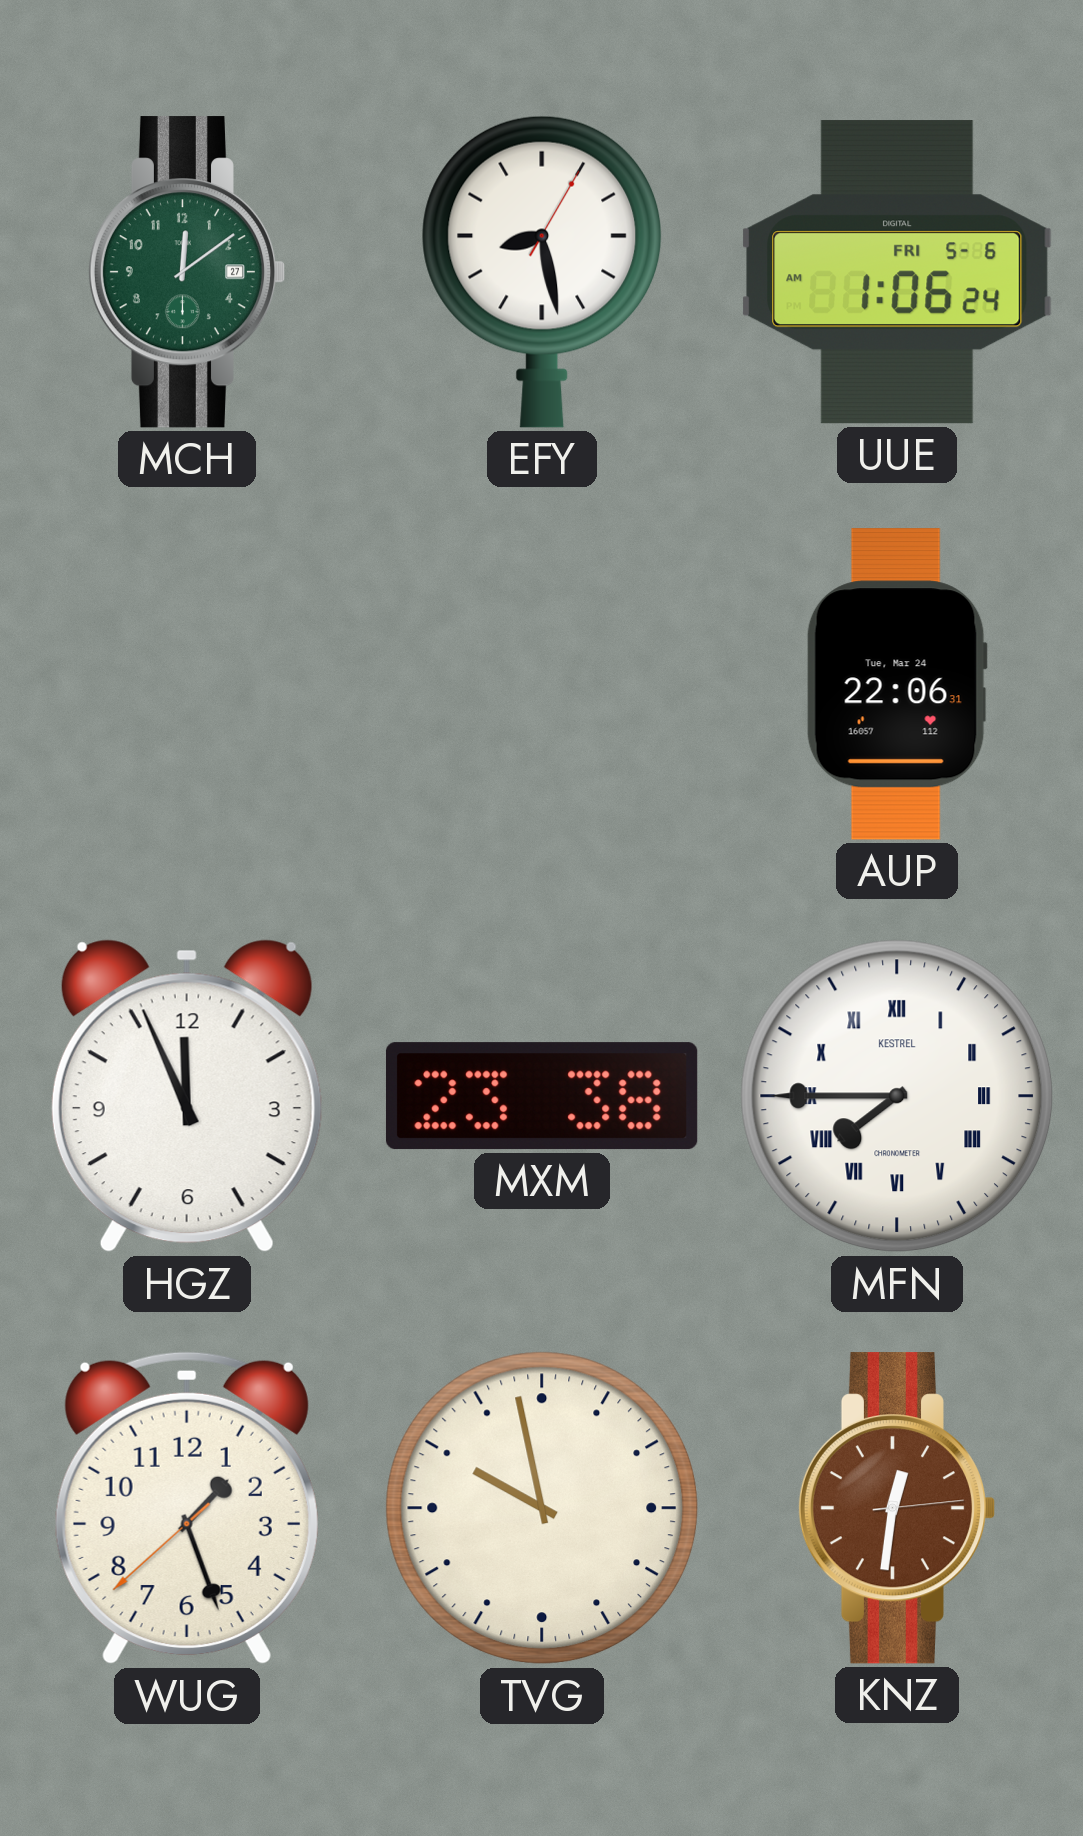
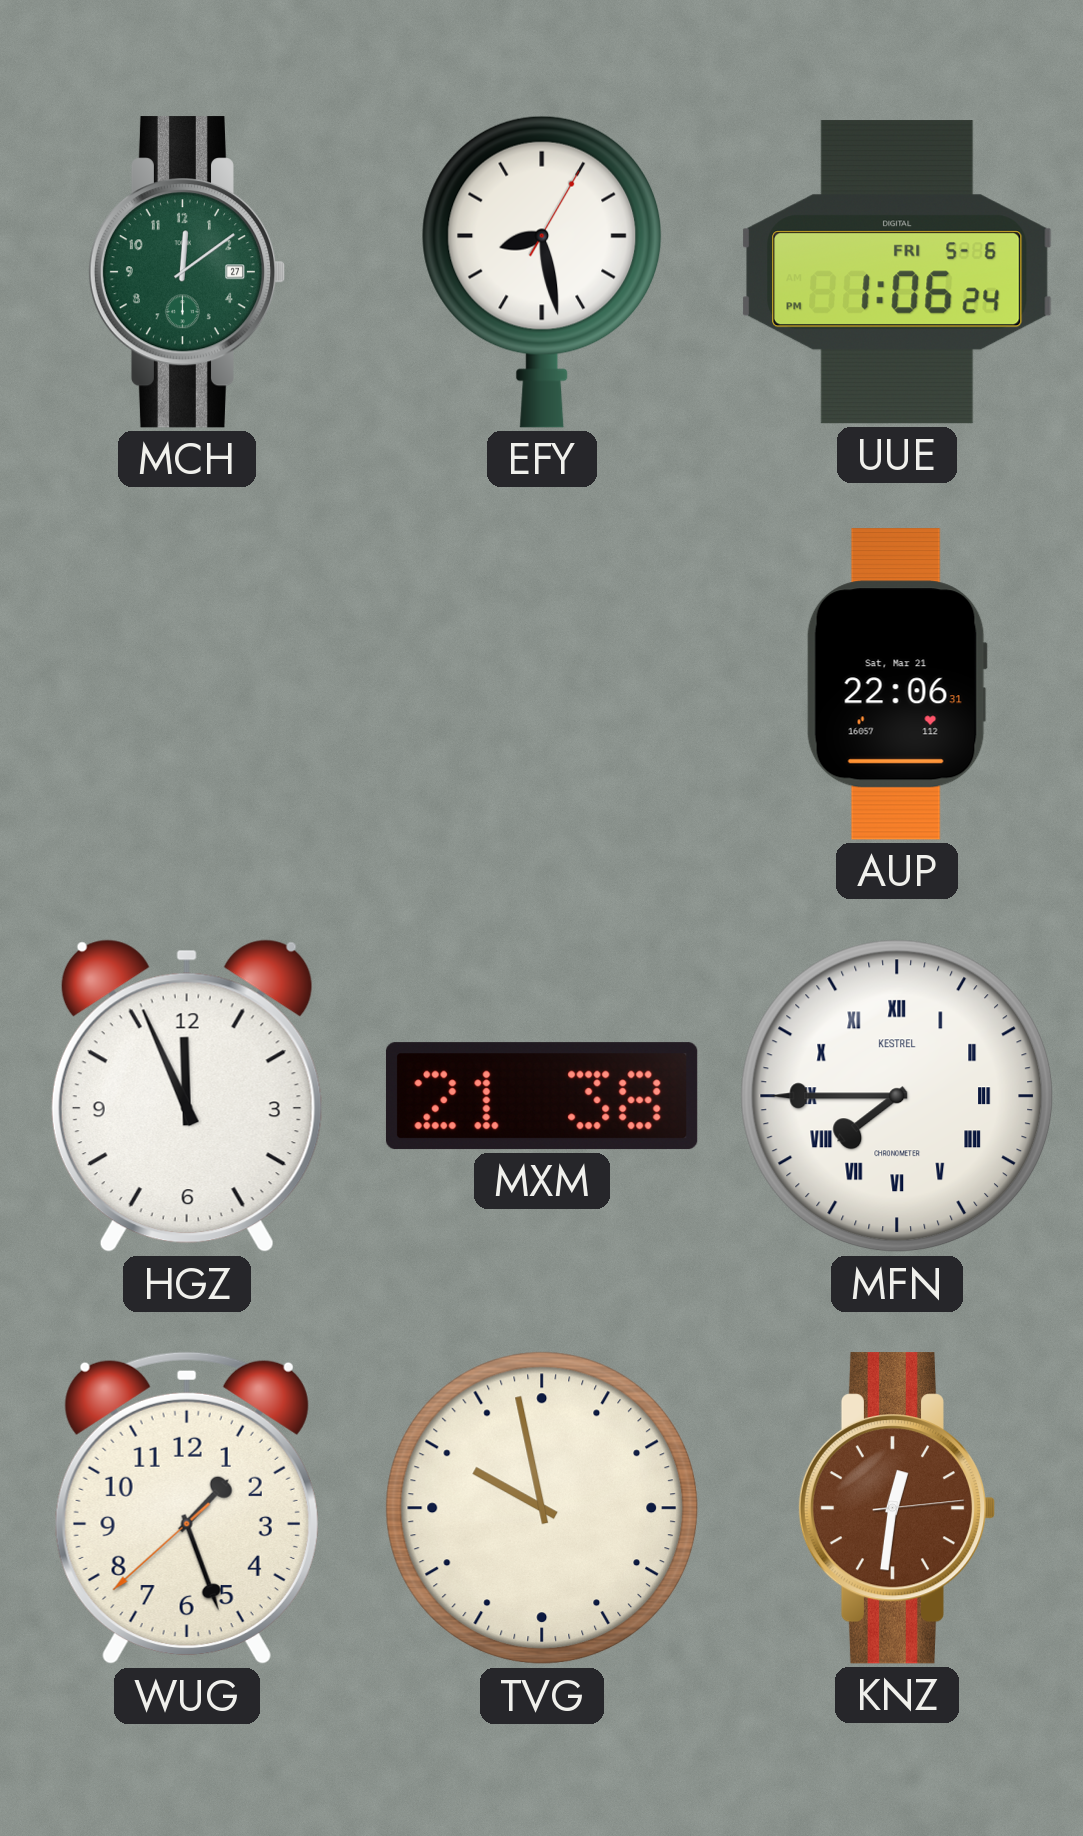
UUE: 1:06:24 AM -> 1:06:24 PM (898, 272)
AUP date: Tue, Mar 24 -> Sat, Mar 21 (897, 684)
MXM: 23:38 -> 21:38 (542, 1096)
